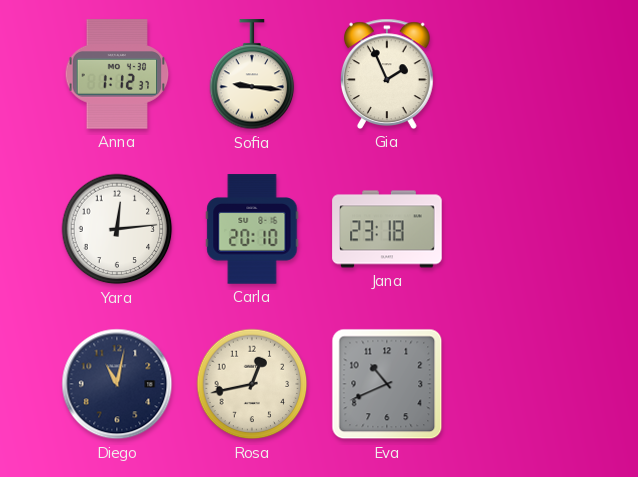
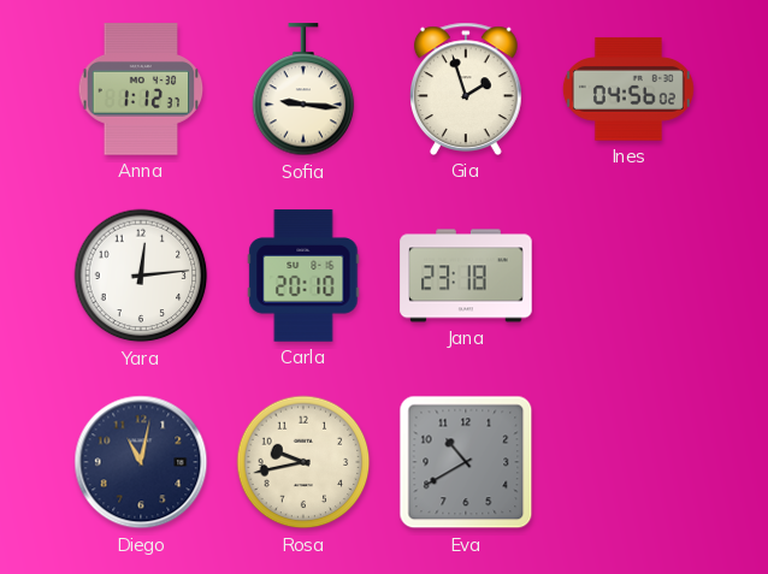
Gia: 1:56 -> 1:57 (467, 89)
Ines: none -> 04:56 (628, 89)
Rosa: 12:43 -> 9:43 (303, 462)
Eva: 10:41 -> 10:40 (466, 462)
